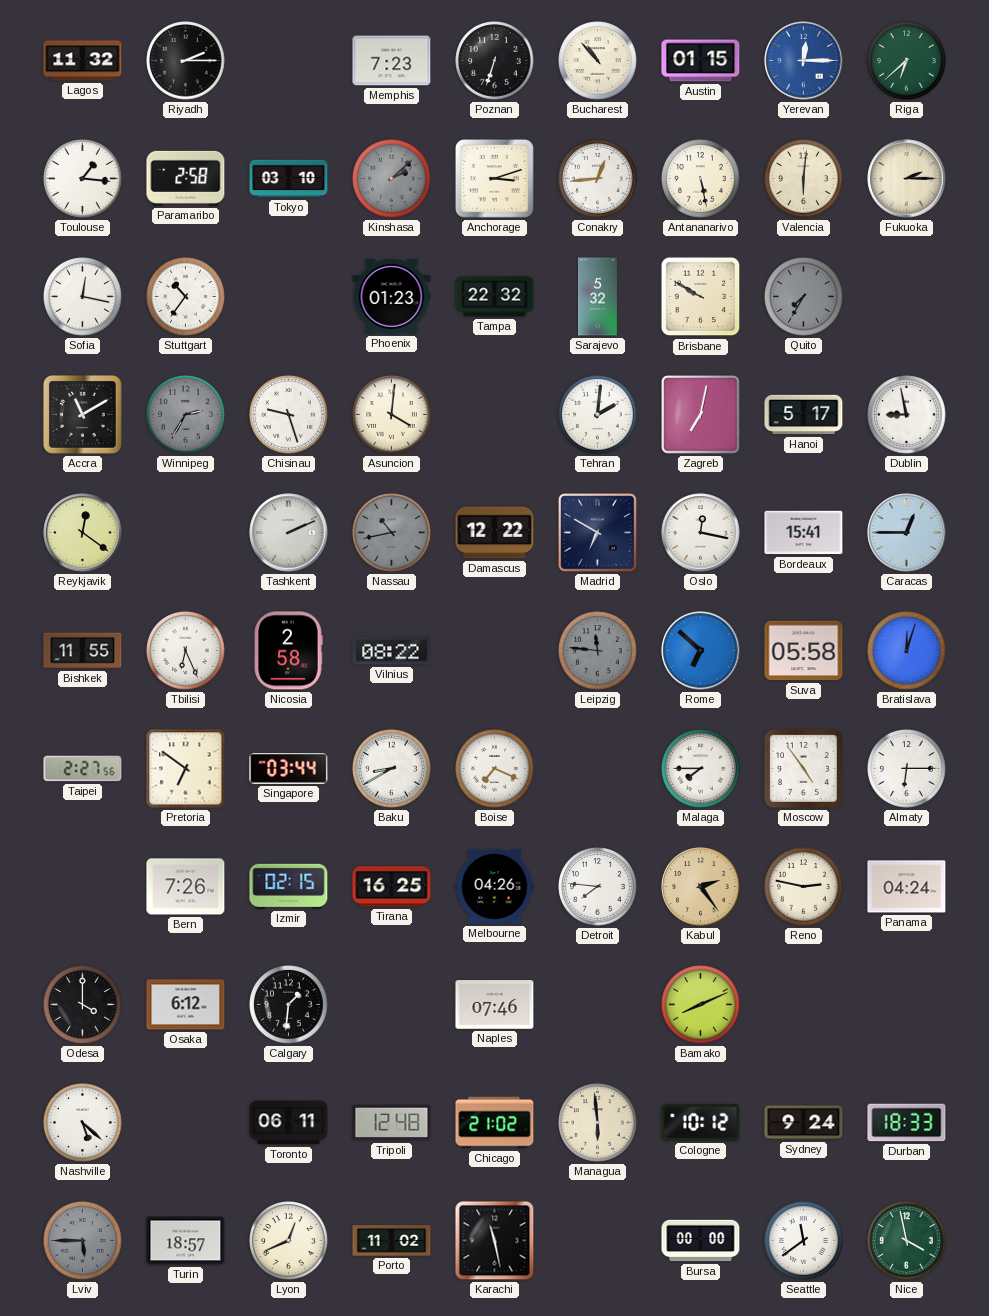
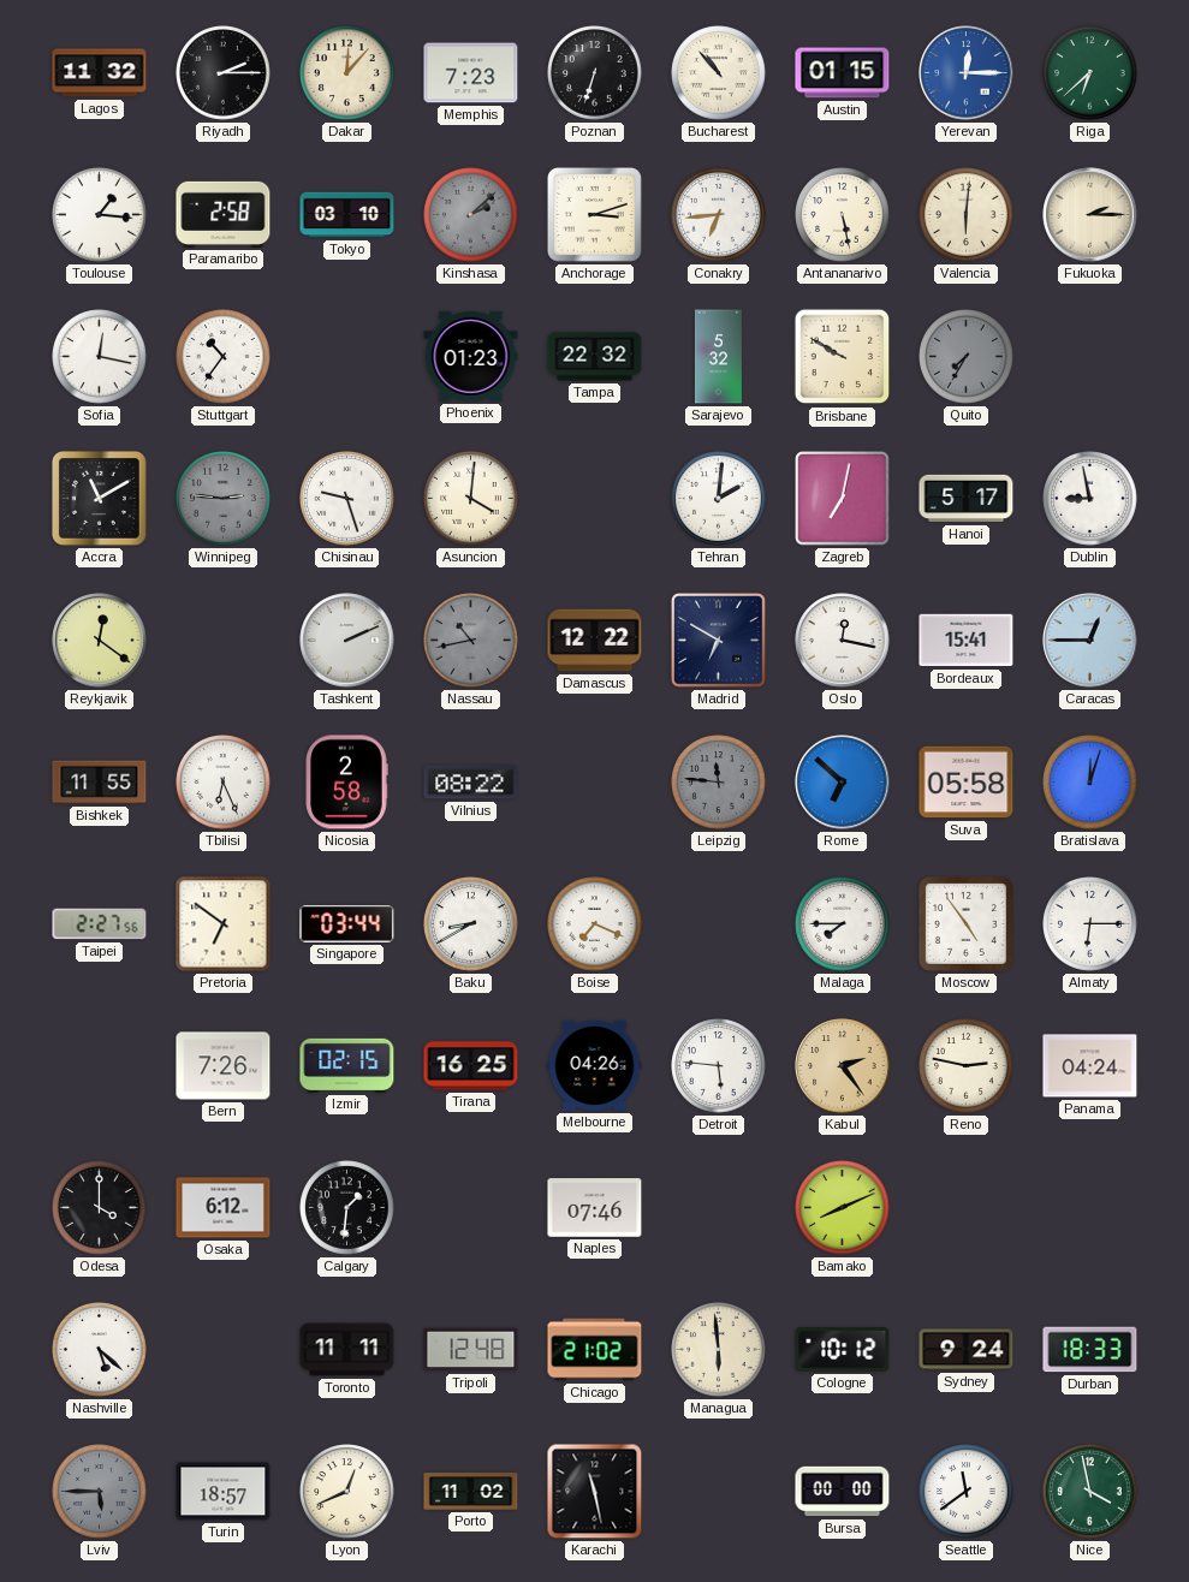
Dakar: none -> 12:07 (347, 73)
Conakry: 12:44 -> 6:44 (719, 215)
Winnipeg: 2:35 -> 2:46 (224, 499)
Detroit: 7:46 -> 5:46 (719, 1066)
Toronto: 06:11 -> 11:11 (347, 1350)
